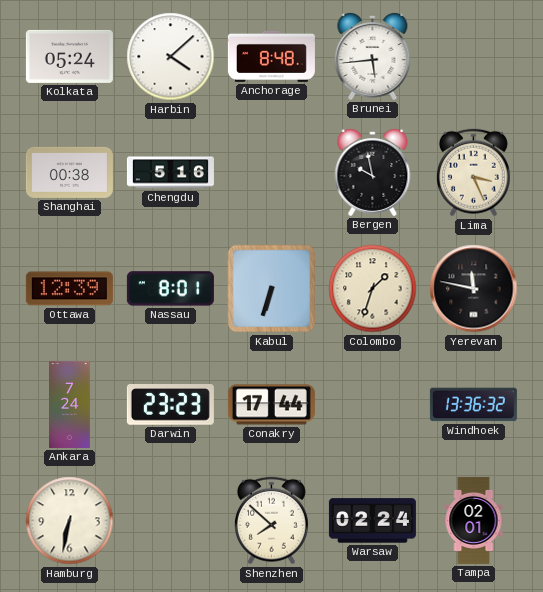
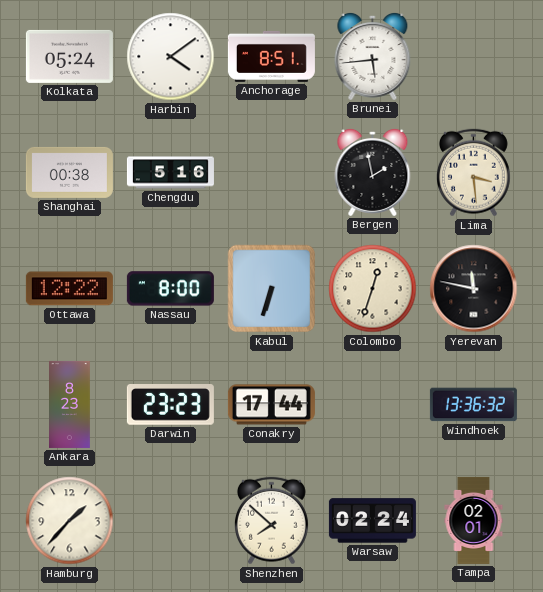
Harbin: 4:08 -> 4:09 (171, 57)
Anchorage: 8:48 -> 8:51 (271, 56)
Bergen: 9:58 -> 1:58 (373, 172)
Lima: 3:26 -> 3:29 (473, 173)
Ottawa: 12:39 -> 12:22 (69, 289)
Nassau: 8:01 -> 8:00 (170, 289)
Colombo: 1:33 -> 12:33 (373, 289)
Ankara: 7:24 -> 8:23 (70, 404)
Hamburg: 6:32 -> 1:37 (70, 521)
